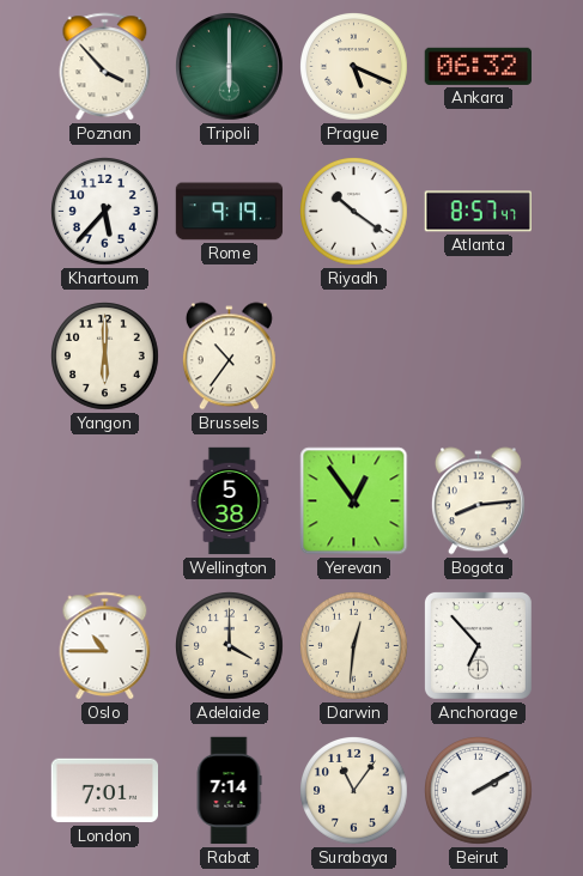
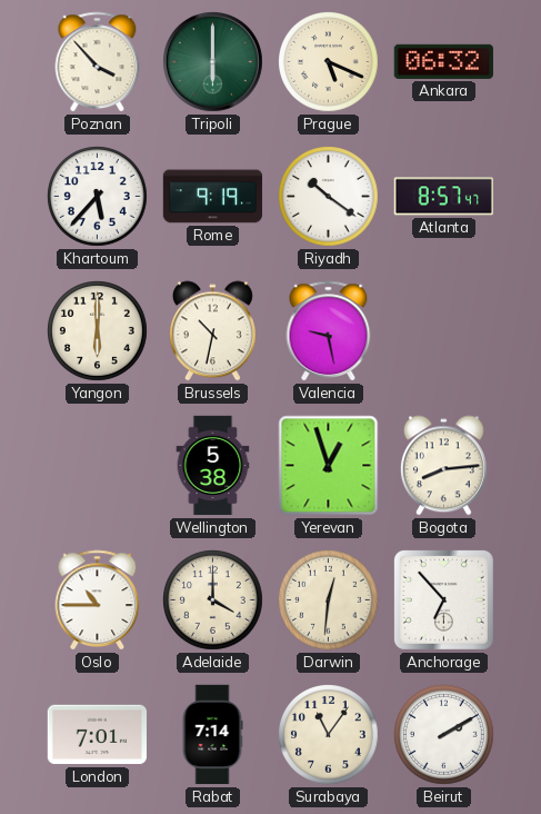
Brussels: 10:36 -> 10:32 (212, 331)
Valencia: none -> 9:28 (329, 331)
Yerevan: 12:54 -> 12:57 (329, 466)
